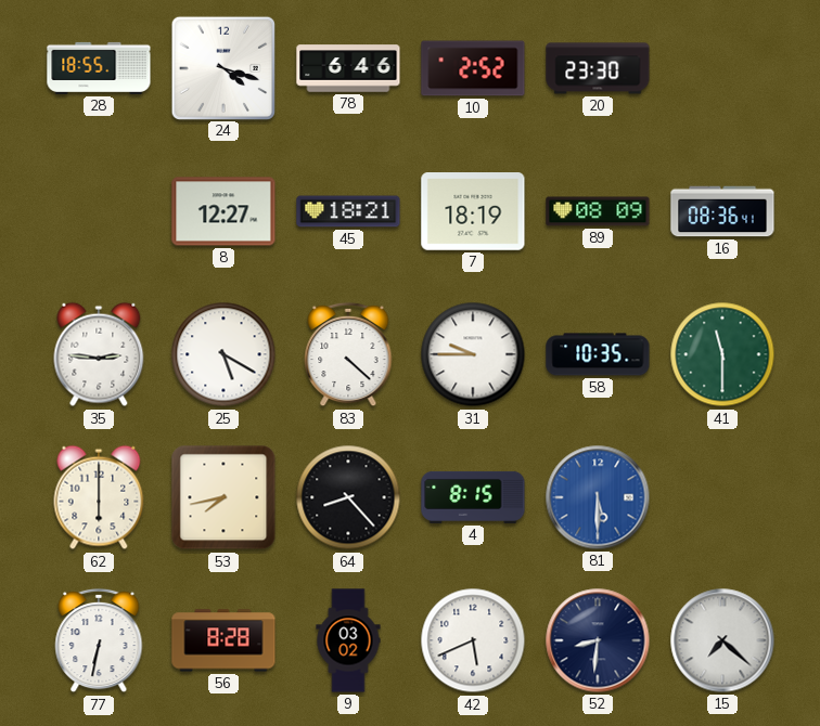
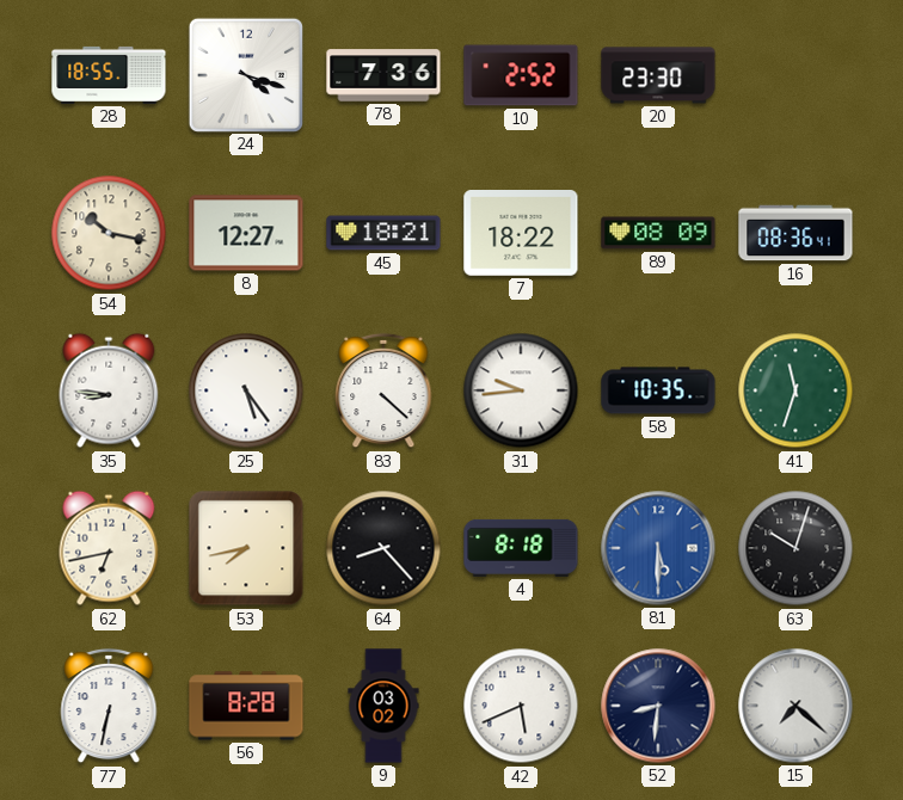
78: 6:46 -> 7:36 (383, 75)
54: none -> 10:17 (109, 233)
7: 18:19 -> 18:22 (521, 233)
35: 2:46 -> 8:46 (109, 390)
25: 5:20 -> 5:24 (246, 390)
31: 9:45 -> 9:44 (521, 390)
41: 11:30 -> 11:33 (795, 390)
62: 6:00 -> 6:43 (109, 548)
4: 8:15 -> 8:18 (521, 548)
63: none -> 10:03 (795, 548)
